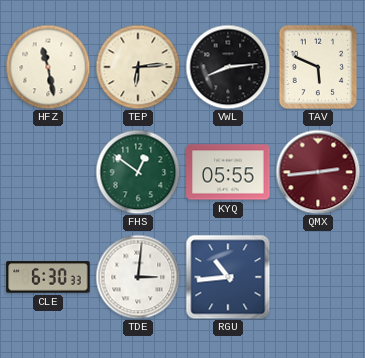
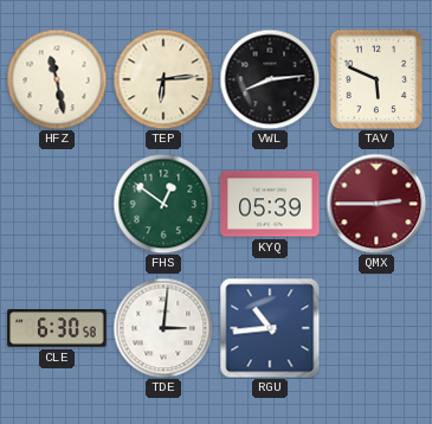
KYQ: 05:55 -> 05:39 (270, 204)
QMX: 2:44 -> 2:45 (376, 204)
CLE: 6:30:33 -> 6:30:58 (57, 328)
